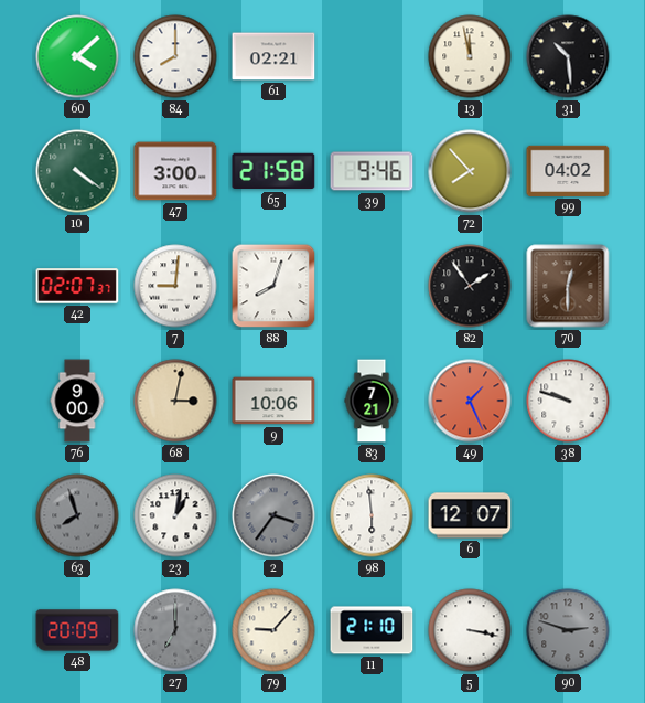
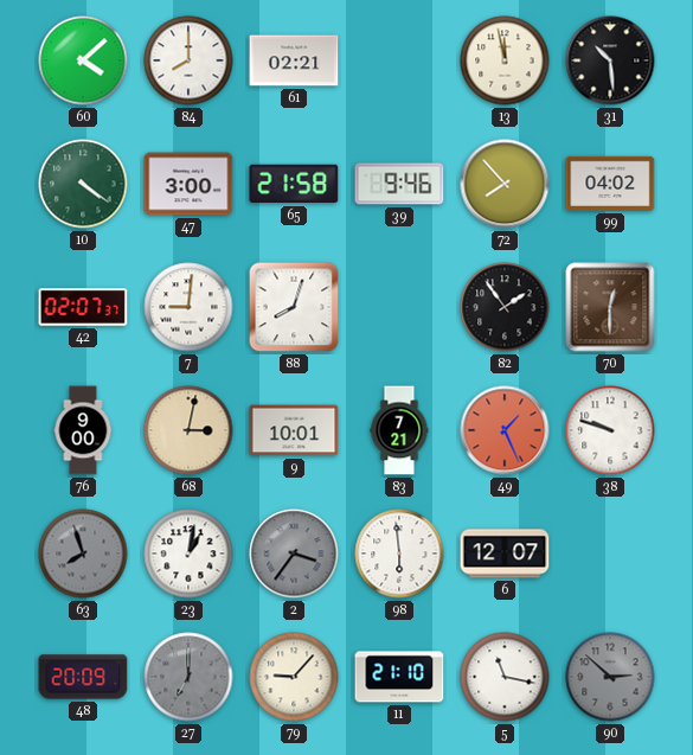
9: 10:06 -> 10:01 (294, 430)
5: 3:17 -> 11:17 (505, 677)
90: 2:48 -> 2:52 (610, 677)
